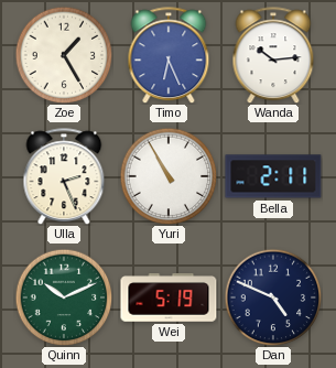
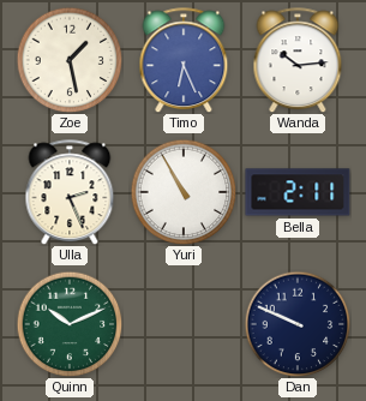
Zoe: 1:25 -> 1:28 (70, 60)
Wei: 5:19 -> none (169, 297)
Dan: 4:49 -> 9:49 (298, 324)
